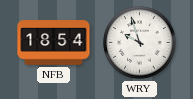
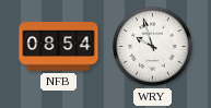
NFB: 18:54 -> 08:54 (59, 47)
